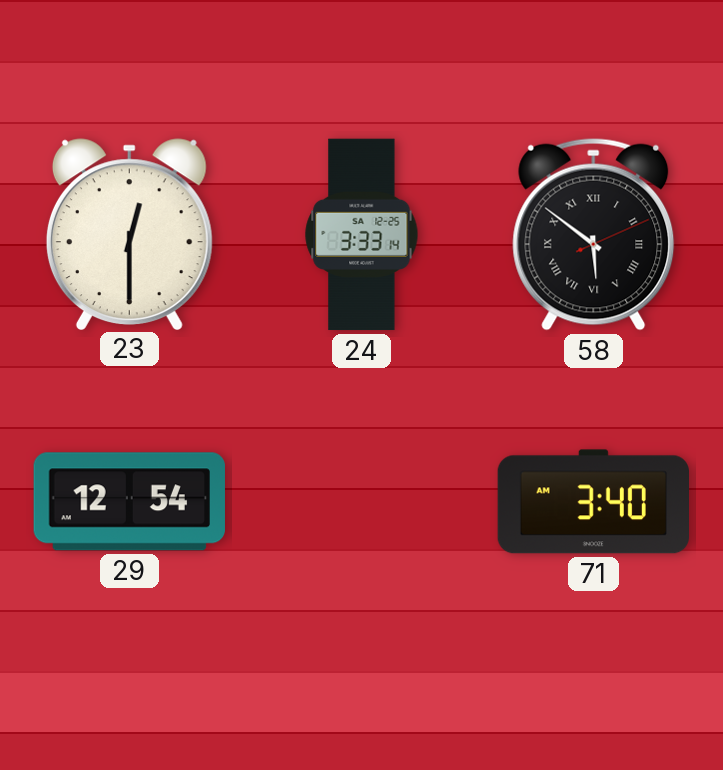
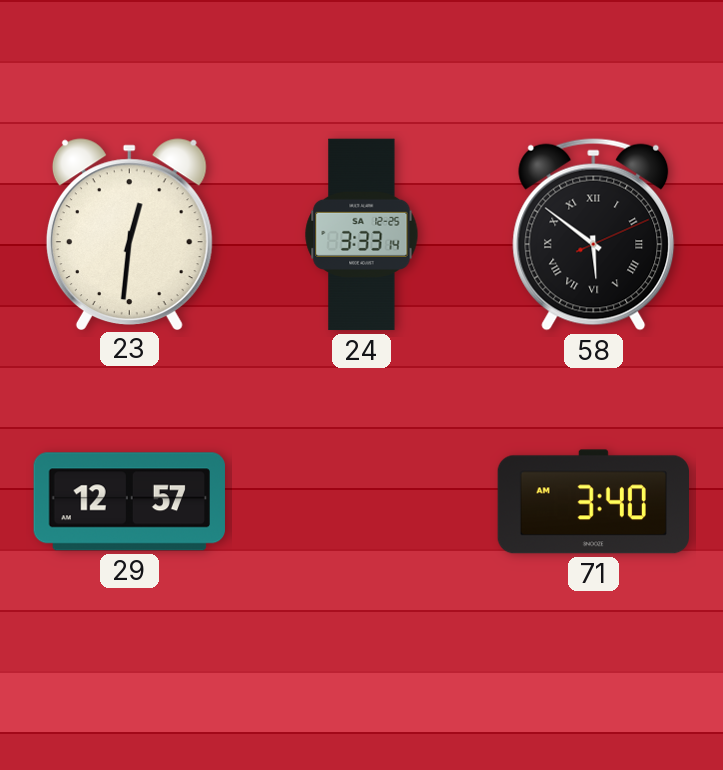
23: 12:30 -> 12:31 (129, 234)
29: 12:54 -> 12:57 (129, 502)
